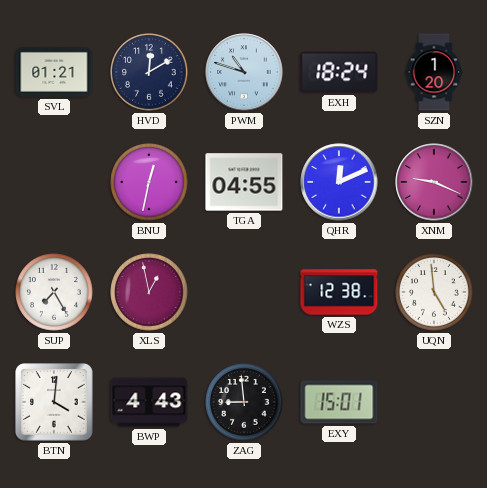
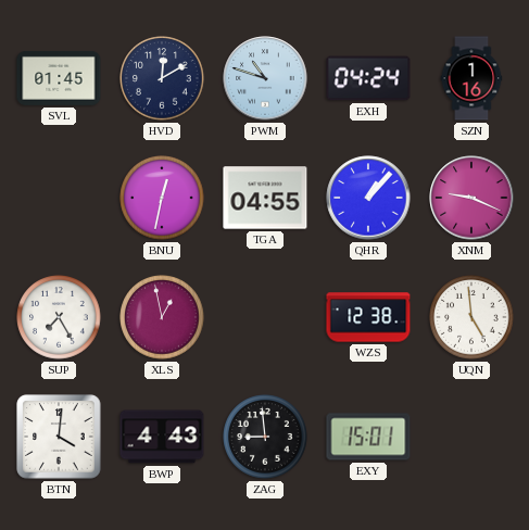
SVL: 01:21 -> 01:45 (59, 78)
EXH: 18:24 -> 04:24 (368, 78)
SZN: 1:20 -> 1:16 (471, 78)
QHR: 12:11 -> 1:07 (368, 198)
